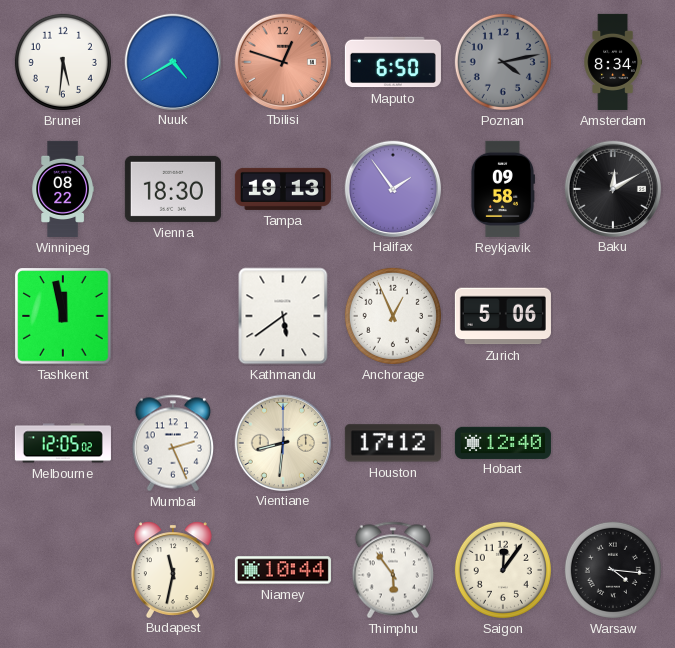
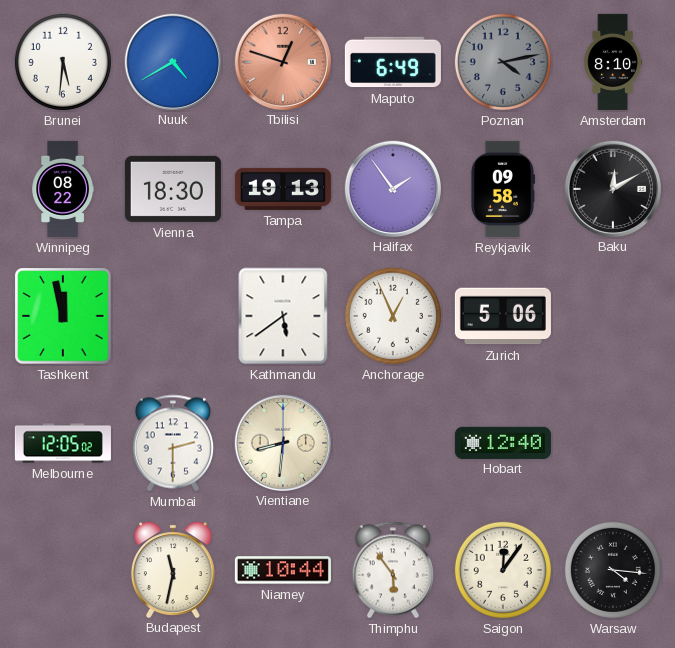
Maputo: 6:50 -> 6:49 (393, 62)
Amsterdam: 8:34 -> 8:10 (612, 62)
Mumbai: 2:26 -> 2:30 (172, 443)
Houston: 17:12 -> none (393, 443)
